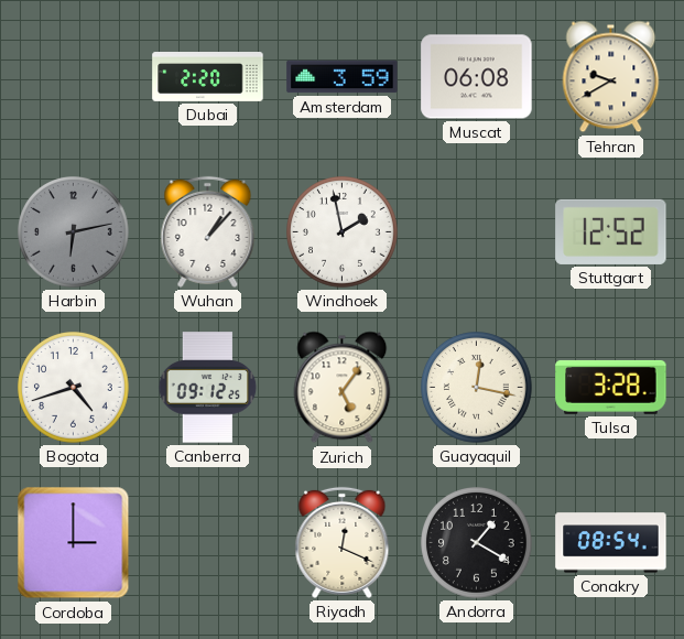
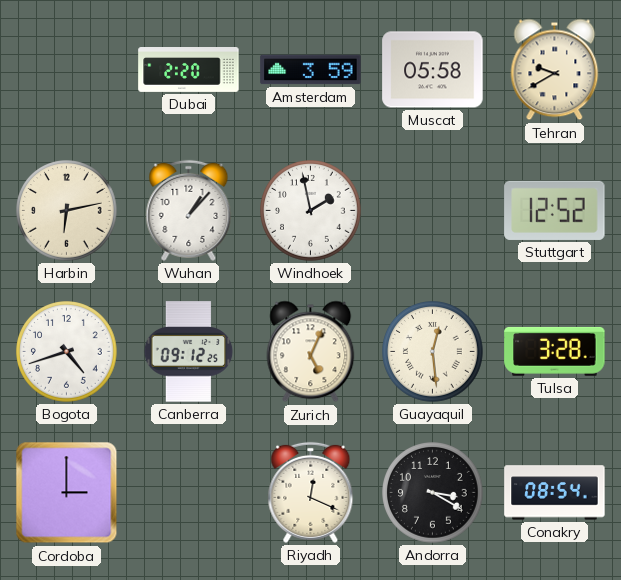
Muscat: 06:08 -> 05:58 (433, 70)
Harbin dial: grey -> cream (67, 211)
Zurich: 5:06 -> 5:04 (311, 352)
Guayaquil: 12:17 -> 12:29 (433, 352)
Andorra: 1:20 -> 3:20 (433, 493)
